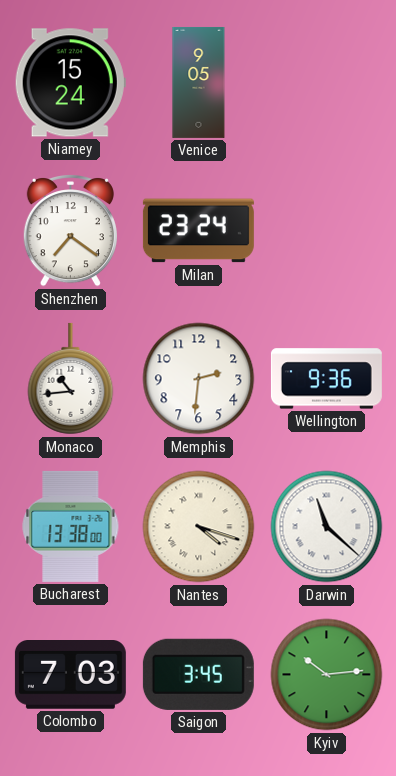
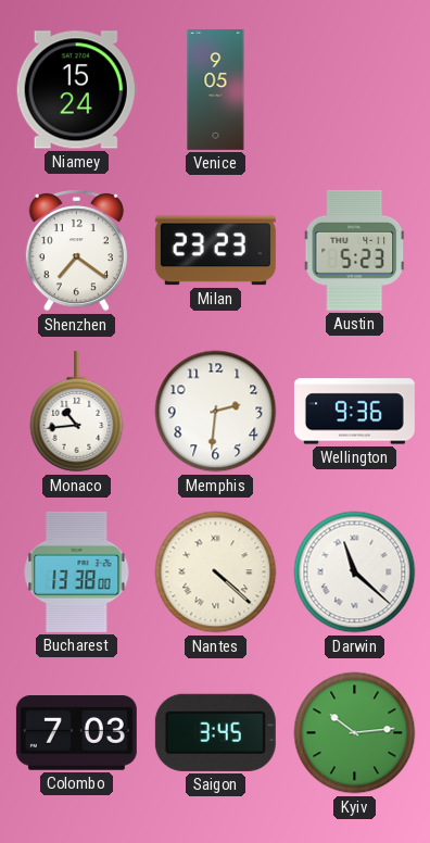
Milan: 23:24 -> 23:23 (215, 251)
Austin: none -> 5:23 (355, 250)
Nantes: 4:18 -> 4:22 (216, 573)
